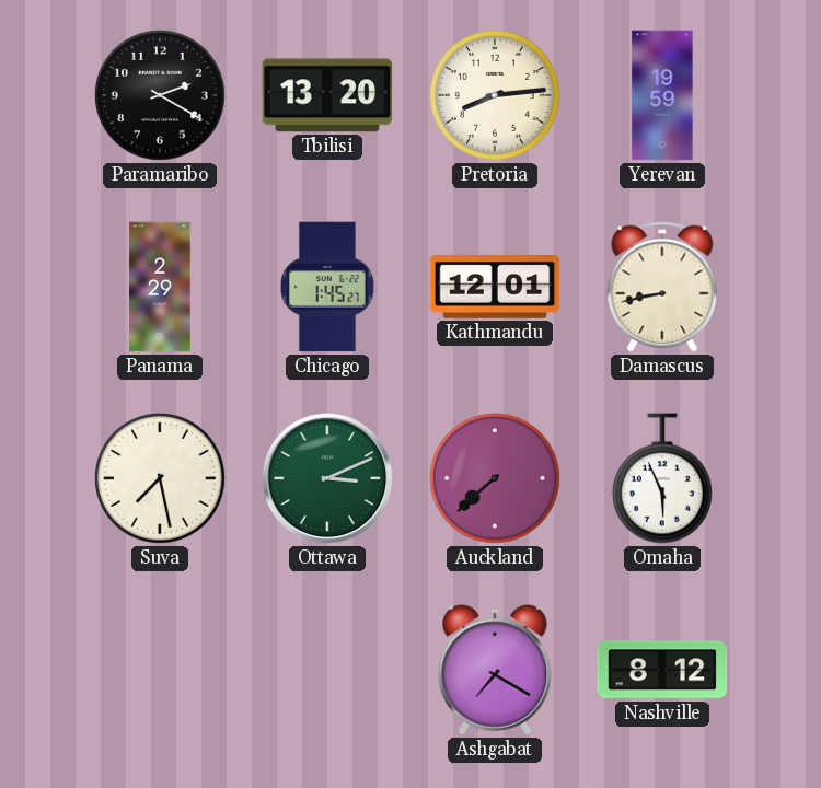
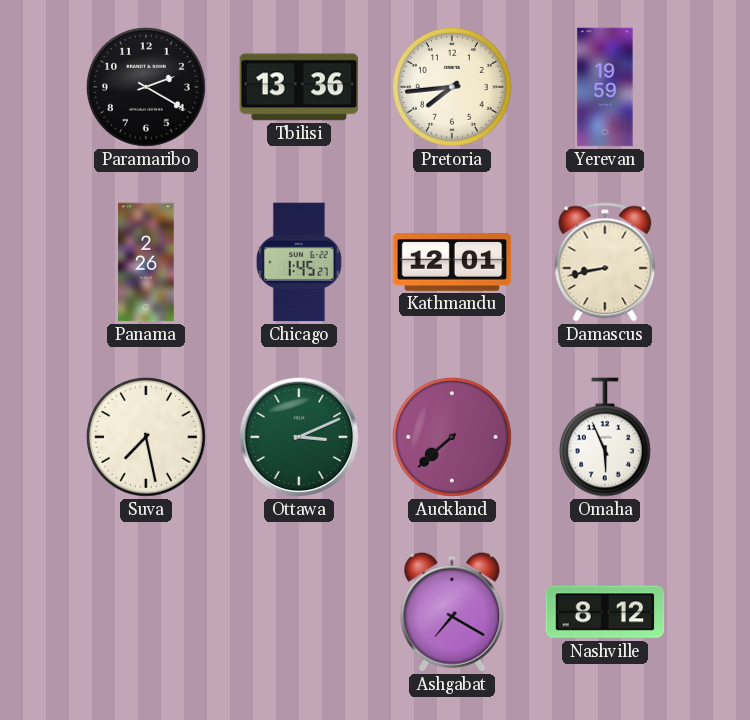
Tbilisi: 13:20 -> 13:36 (299, 87)
Pretoria: 8:14 -> 7:44 (453, 88)
Panama: 2:29 -> 2:26 (146, 262)
